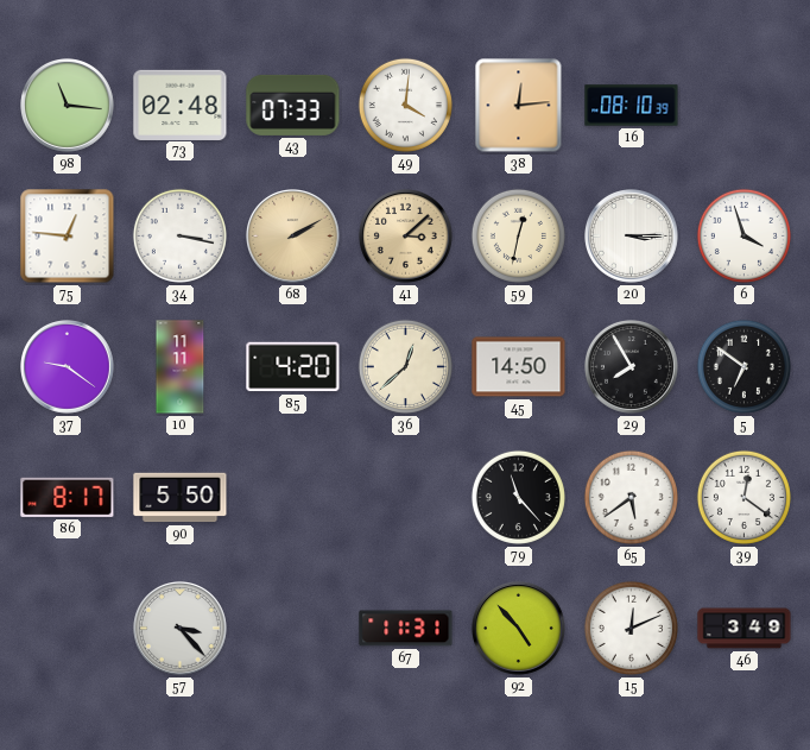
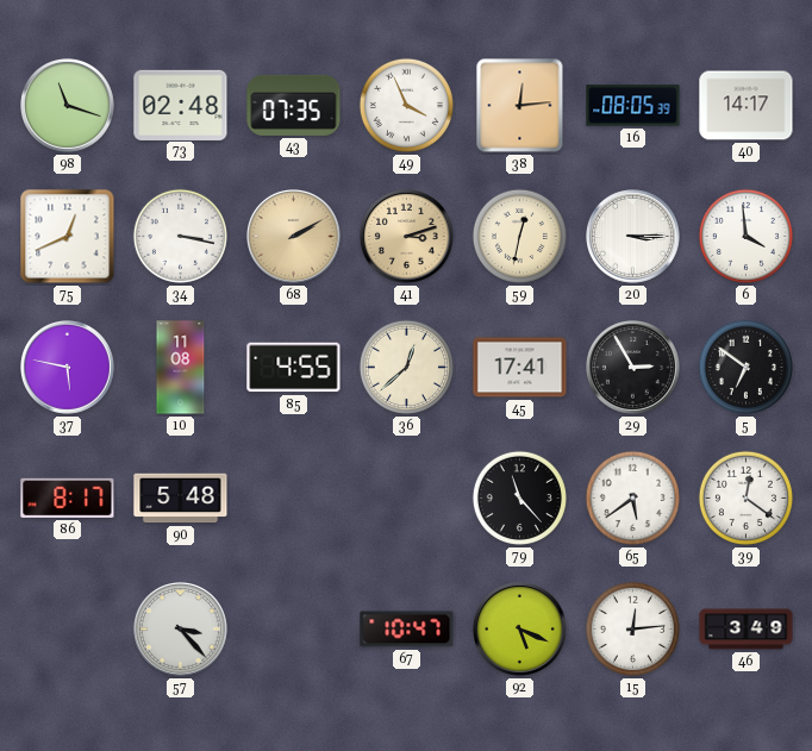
98: 11:16 -> 11:18 (68, 106)
43: 07:33 -> 07:35 (294, 105)
49: 4:01 -> 3:56 (406, 105)
16: 08:10 -> 08:05 (633, 106)
40: none -> 14:17 (747, 106)
75: 12:46 -> 12:41 (68, 237)
41: 3:08 -> 3:12 (407, 237)
6: 3:57 -> 3:59 (745, 236)
37: 9:21 -> 5:47 (68, 368)
10: 11:11 -> 11:08 (181, 368)
85: 4:20 -> 4:55 (294, 368)
45: 14:50 -> 17:41 (520, 368)
29: 7:55 -> 2:55 (633, 368)
90: 5:50 -> 5:48 (181, 499)
67: 11:31 -> 10:47 (407, 630)
92: 4:53 -> 5:19 (520, 630)
15: 12:11 -> 12:14 (632, 628)
